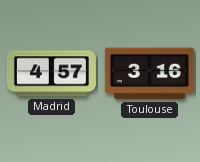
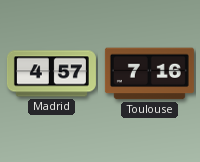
Toulouse: 3:16 -> 7:16 (149, 74)
